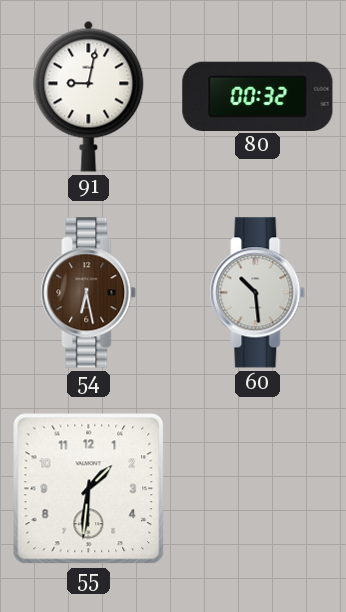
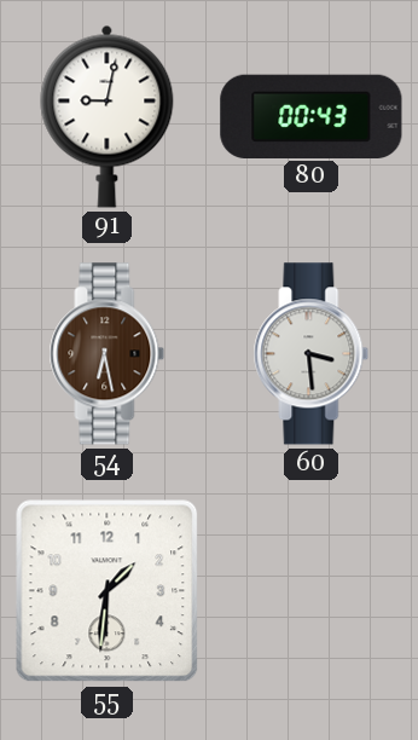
80: 00:32 -> 00:43 (312, 116)
60: 10:29 -> 3:29 (312, 354)
